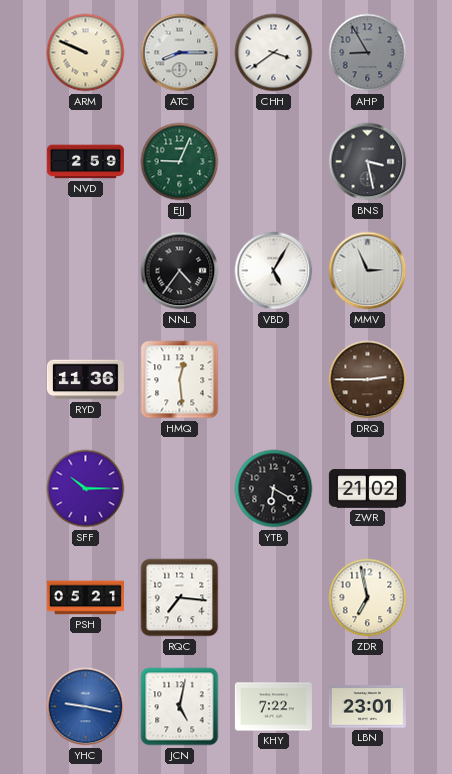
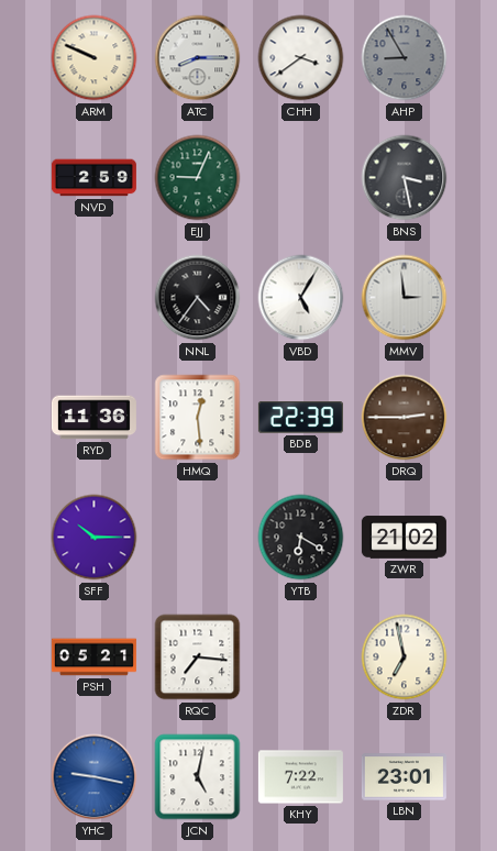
MMV: 2:56 -> 2:59 (405, 298)
BDB: none -> 22:39 (300, 418)
